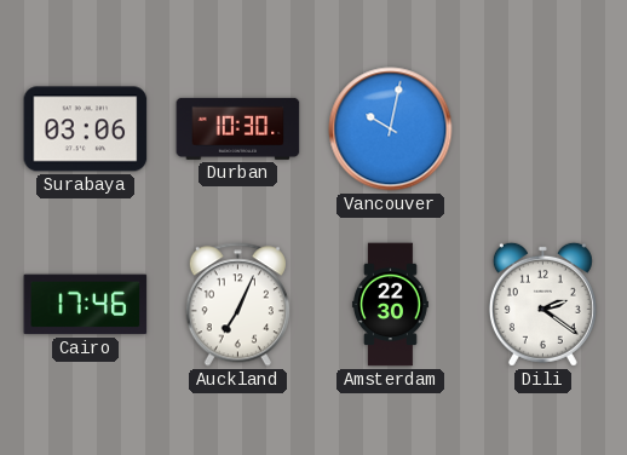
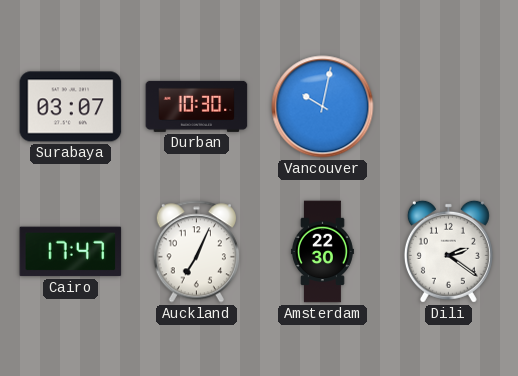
Surabaya: 03:06 -> 03:07 (71, 107)
Cairo: 17:46 -> 17:47 (71, 252)
